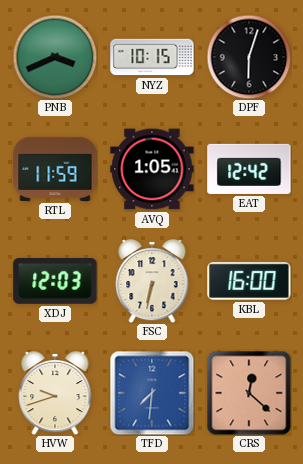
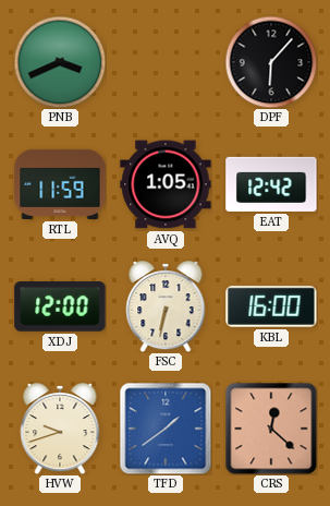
NYZ: 10:15 -> none (152, 57)
DPF: 6:03 -> 6:07 (271, 62)
XDJ: 12:03 -> 12:00 (60, 308)
TFD: 7:31 -> 1:39 (166, 429)
